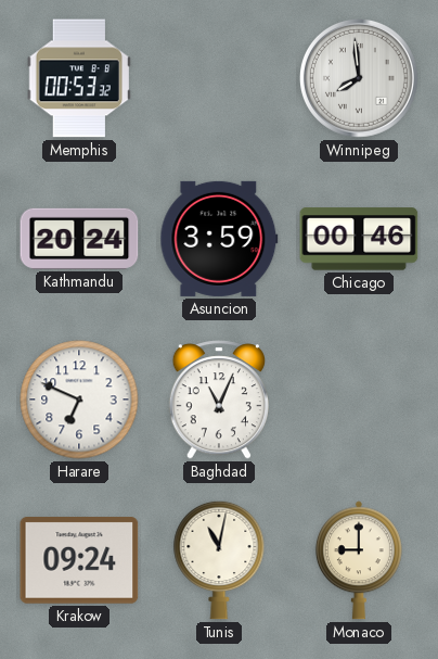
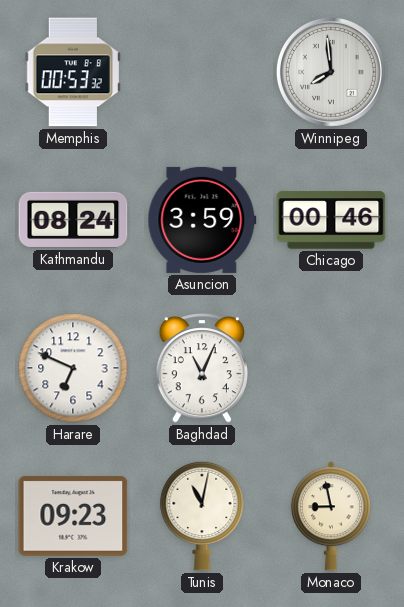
Kathmandu: 20:24 -> 08:24 (73, 220)
Krakow: 09:24 -> 09:23 (73, 516)
Monaco: 9:00 -> 8:58 (331, 516)
